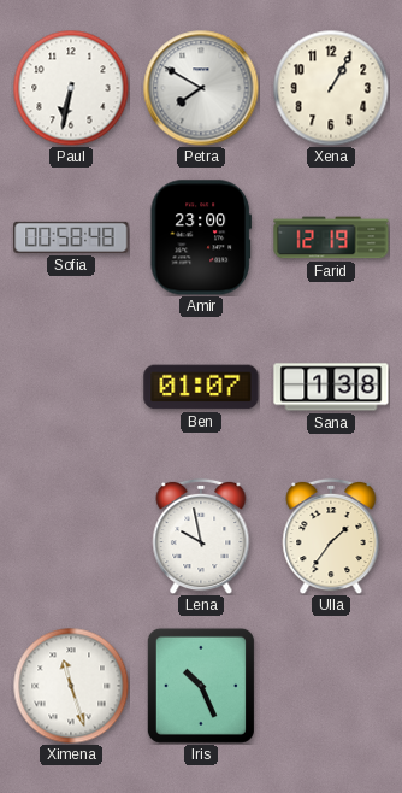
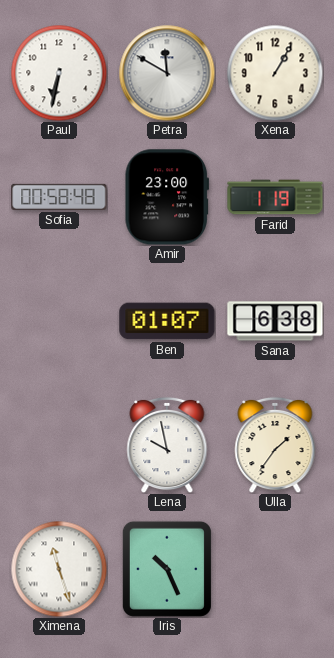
Petra: 7:50 -> 11:50 (167, 73)
Farid: 12:19 -> 1:19 (275, 197)
Sana: 1:38 -> 6:38 (275, 321)
